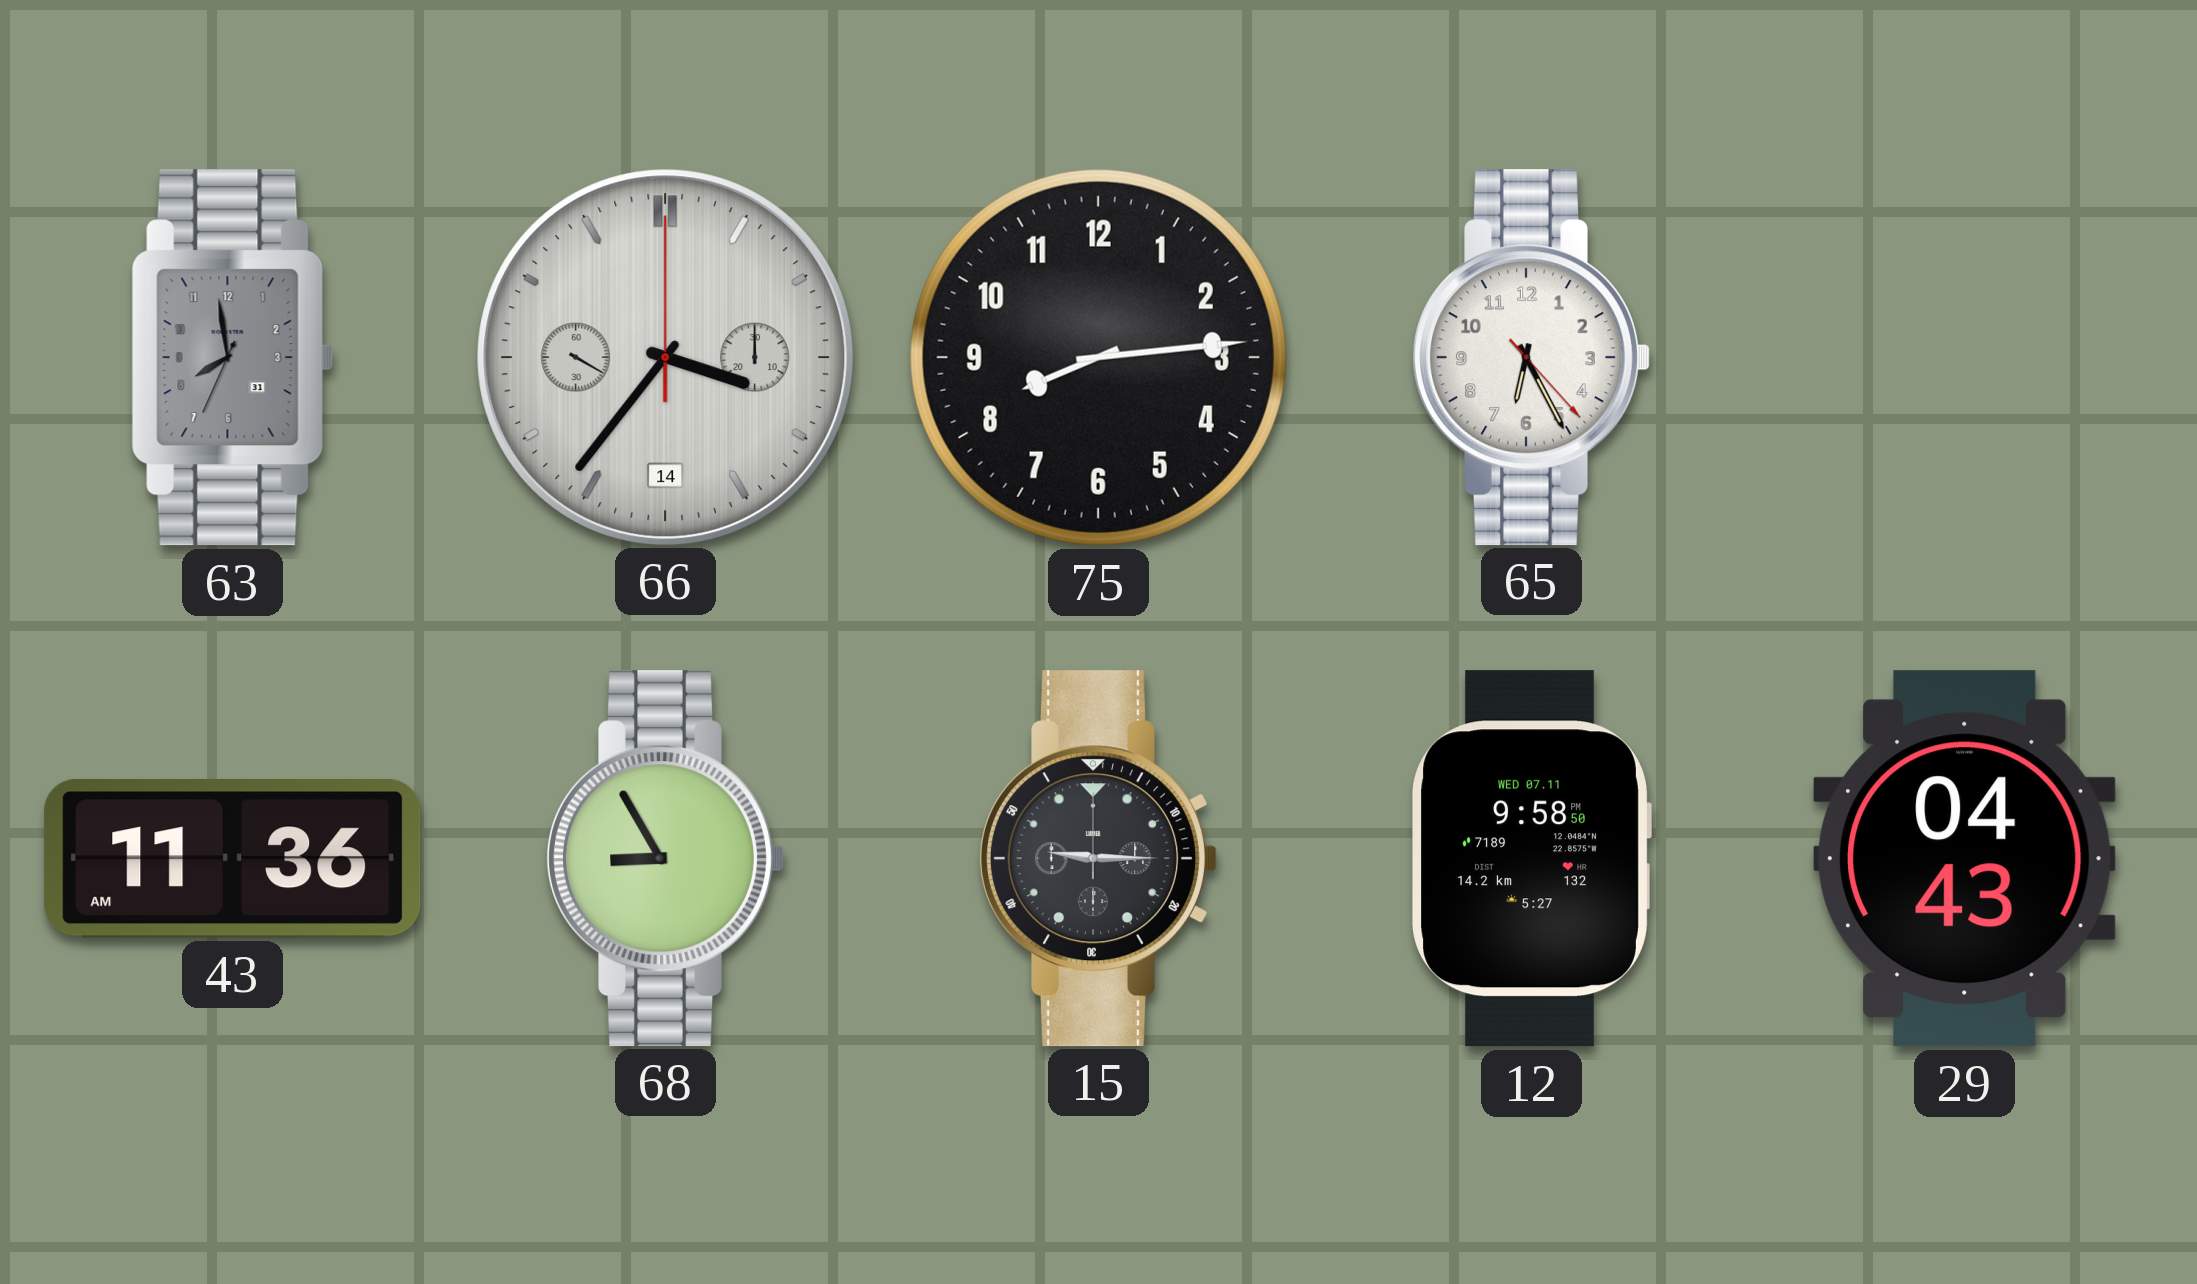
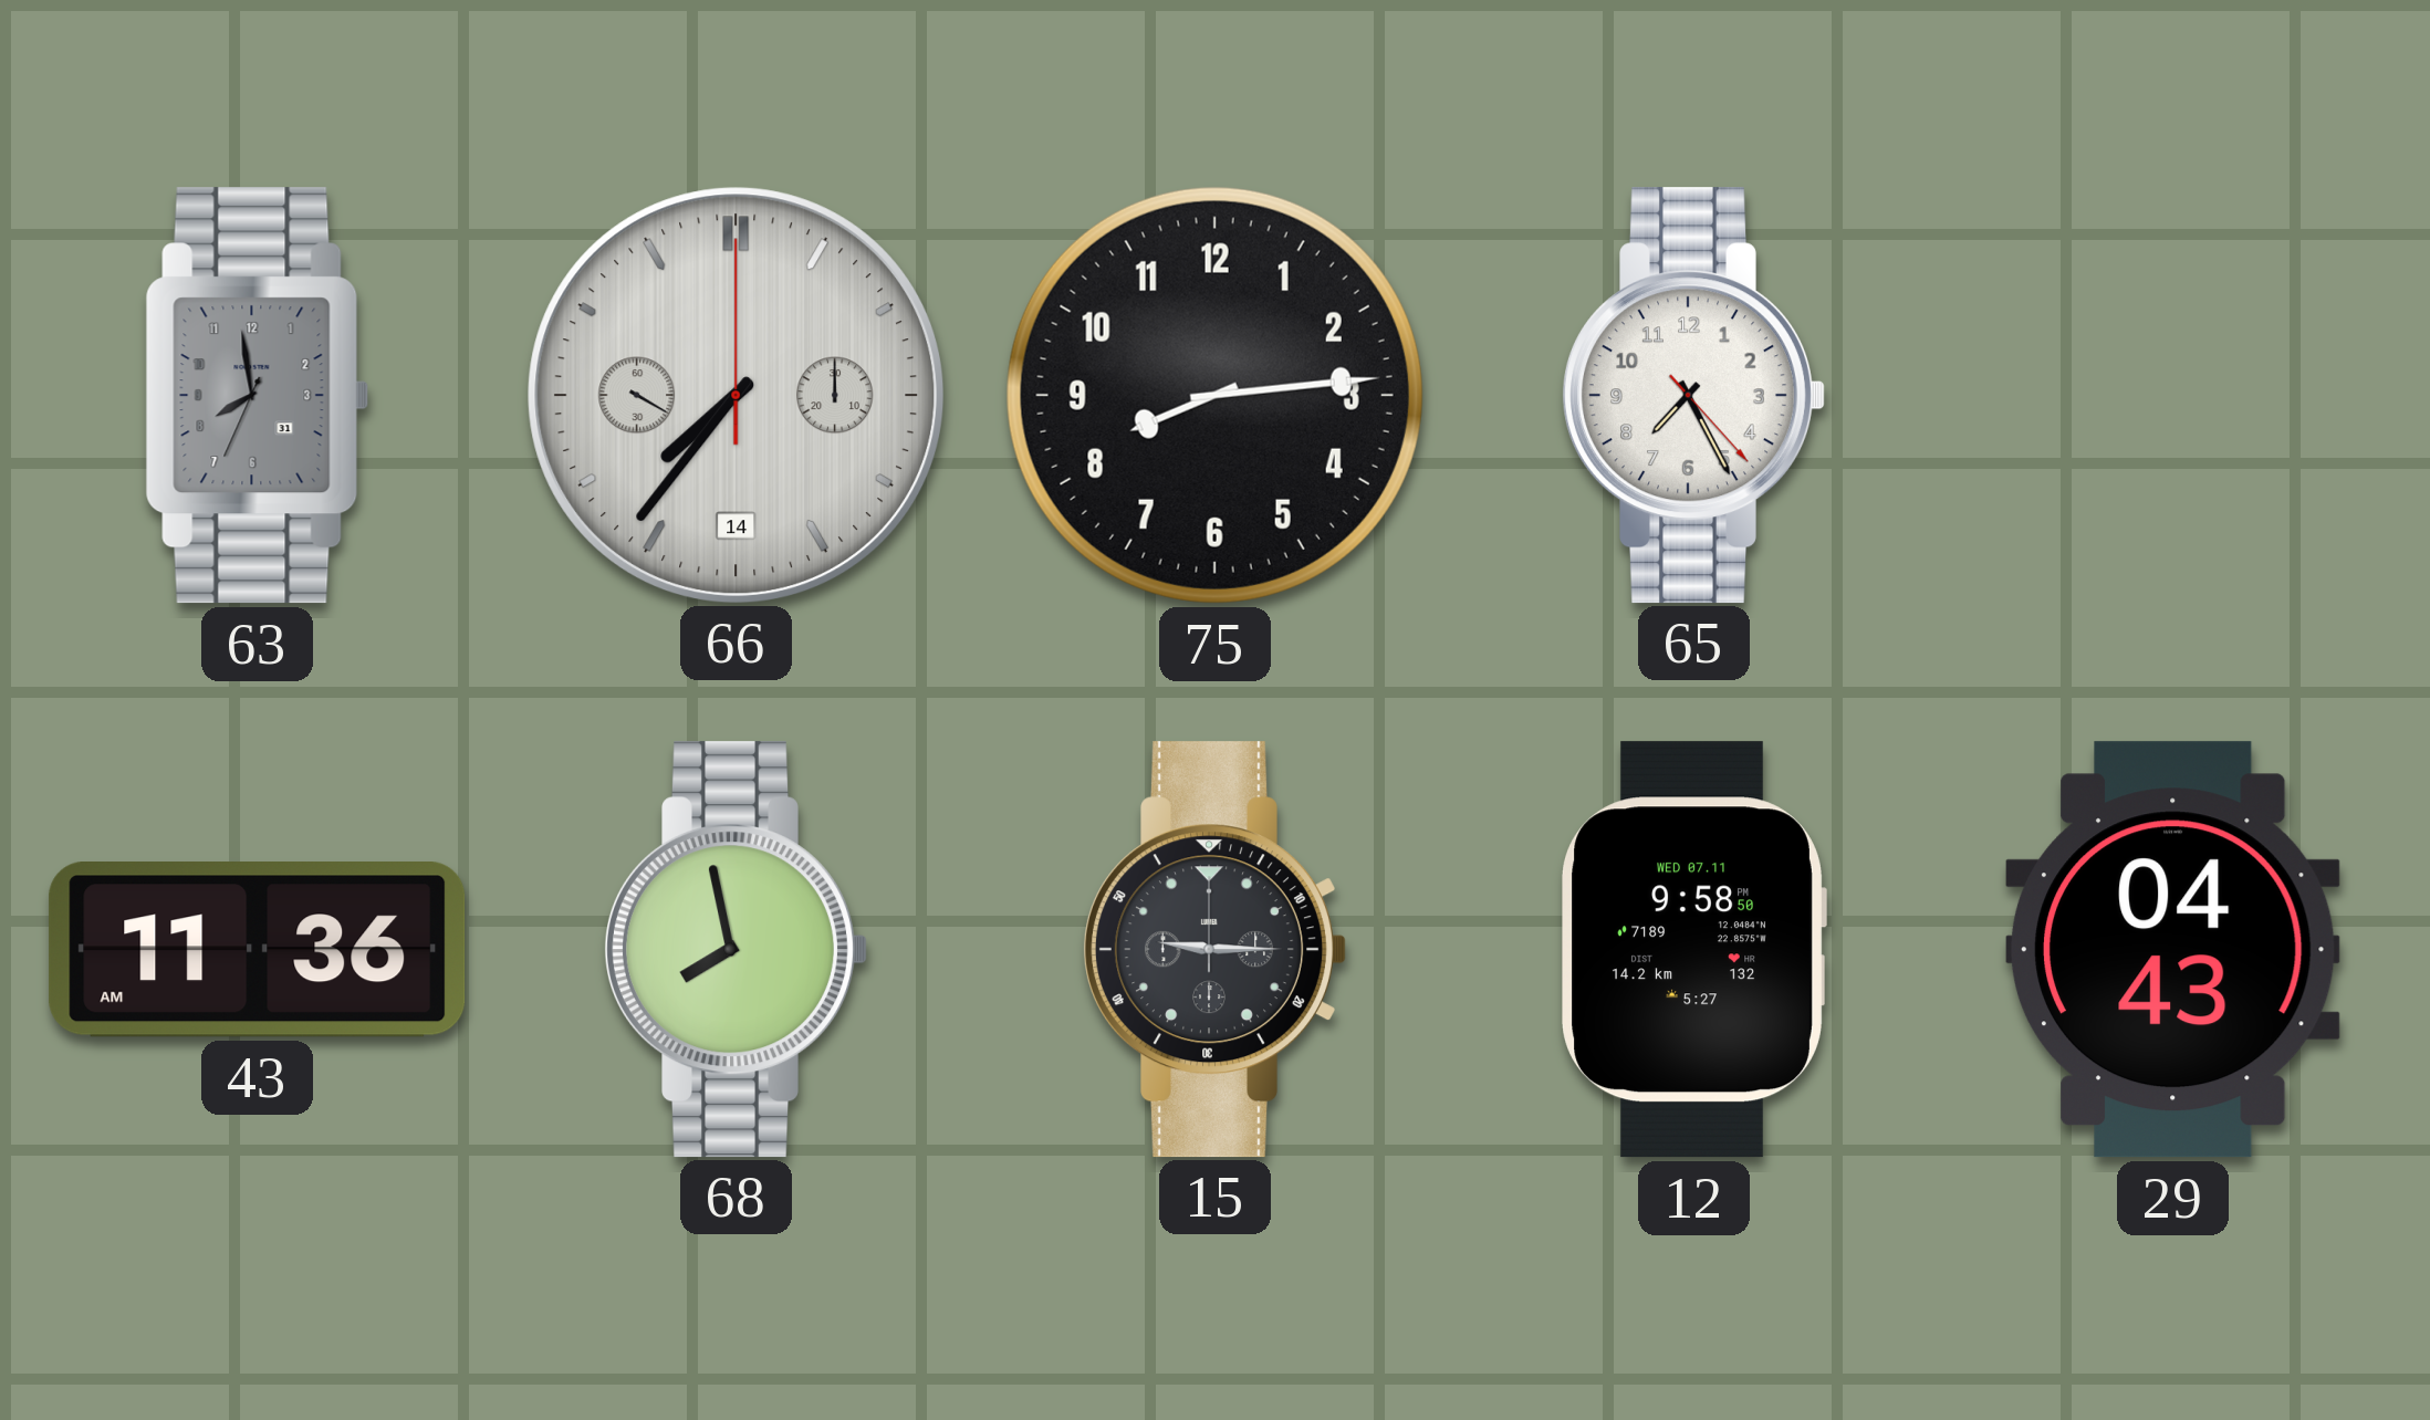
66: 3:36 -> 7:36 (736, 395)
65: 6:25 -> 7:25 (1694, 396)
68: 8:55 -> 7:58 (737, 950)
